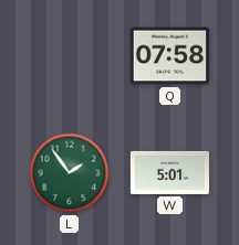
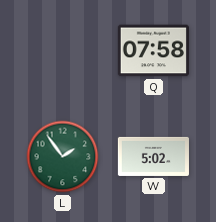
W: 5:01 -> 5:02 (153, 156)
